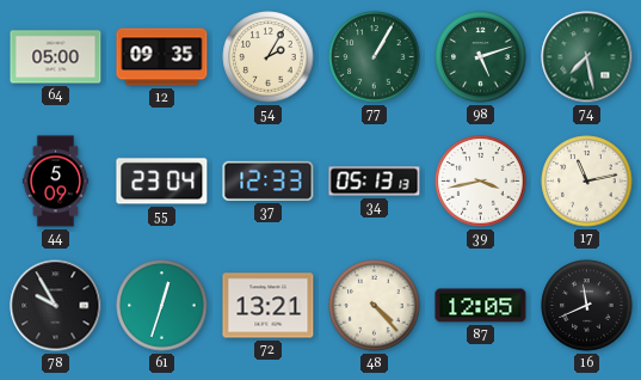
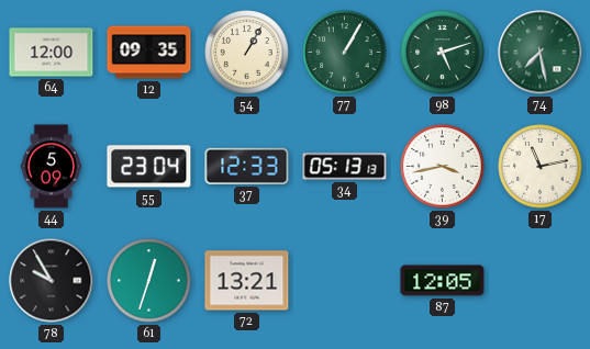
64: 05:00 -> 12:00 (52, 53)
54: 2:05 -> 1:05 (247, 53)
48: 4:23 -> none (375, 306)
16: 11:41 -> none (587, 306)
